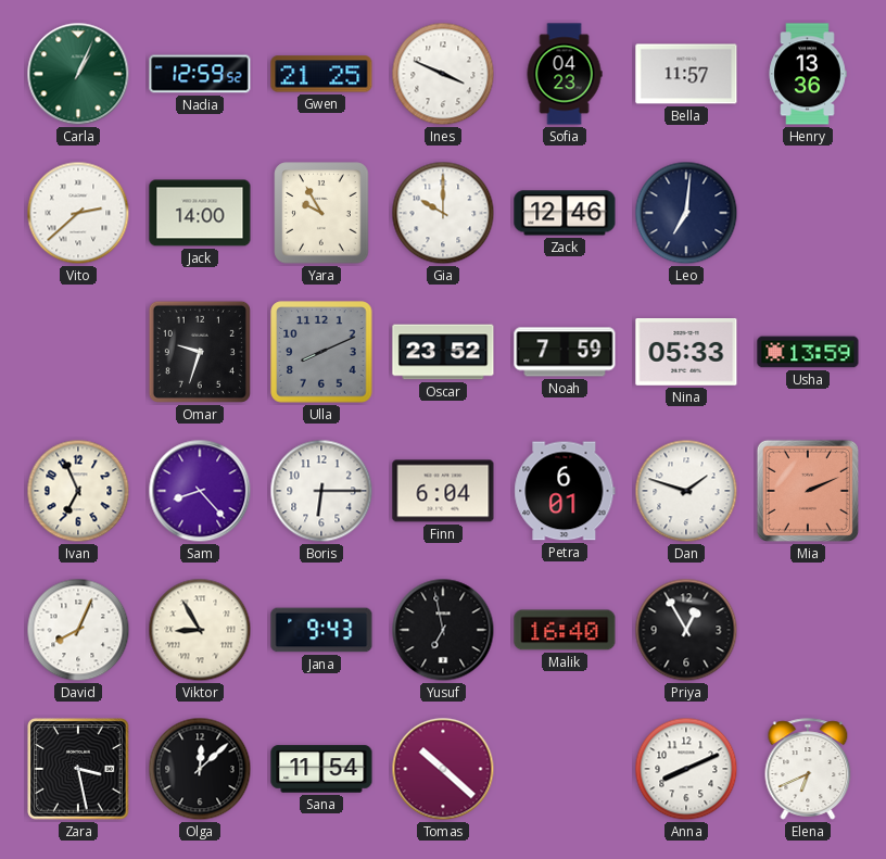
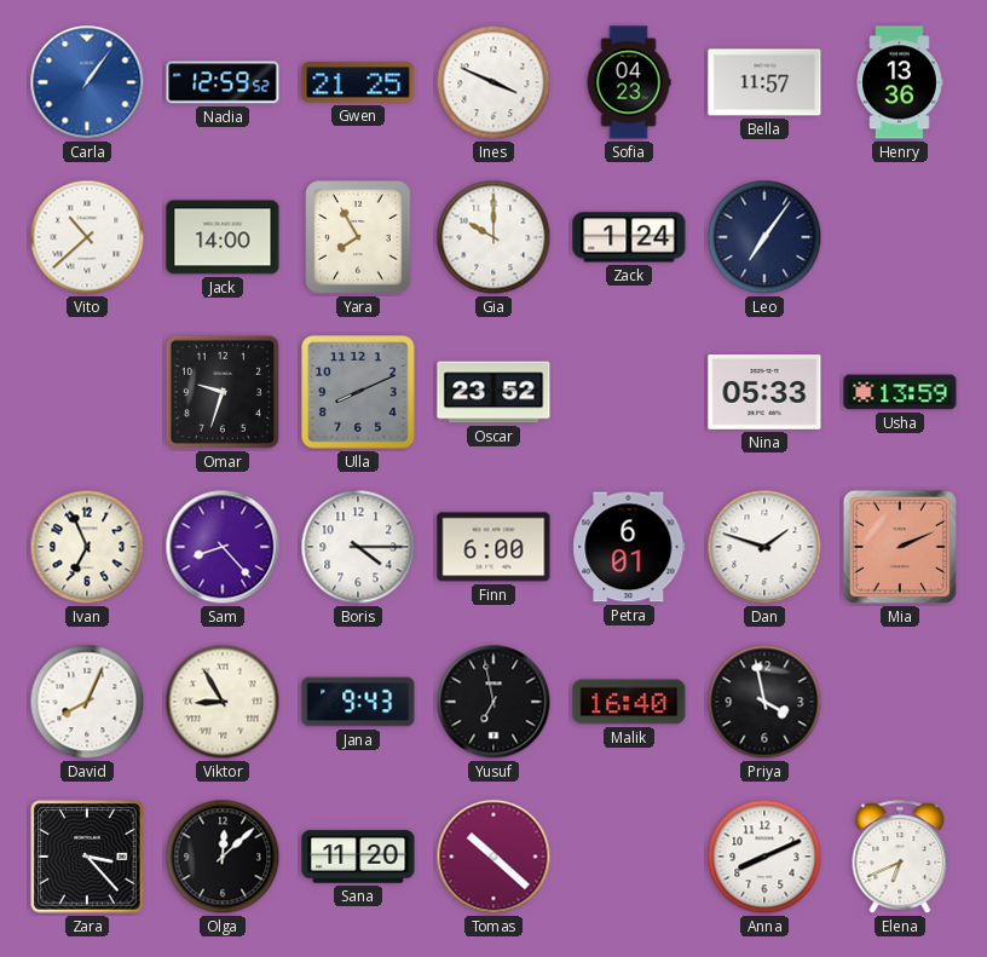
Carla: 1:04 -> 1:06 (87, 82)
Carla dial: green -> blue (87, 82)
Vito: 2:38 -> 10:38 (87, 237)
Yara: 9:55 -> 7:55 (358, 237)
Zack: 12:46 -> 1:24 (629, 237)
Leo: 7:01 -> 7:06 (764, 237)
Noah: 7:59 -> none (565, 352)
Boris: 6:15 -> 4:15 (358, 547)
Finn: 6:04 -> 6:00 (493, 547)
Priya: 12:55 -> 3:58 (764, 702)
Zara: 3:28 -> 3:23 (87, 857)
Sana: 11:54 -> 11:20 (358, 857)
